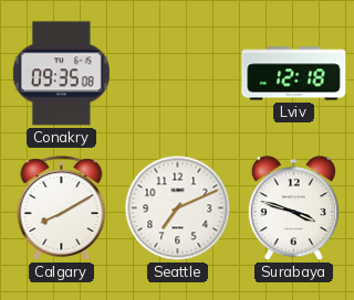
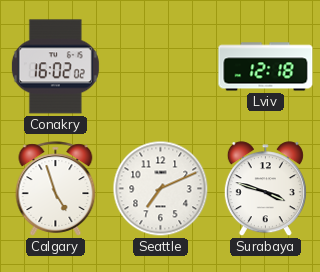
Conakry: 09:35 -> 16:02 (55, 67)
Calgary: 8:10 -> 4:57 (56, 189)
